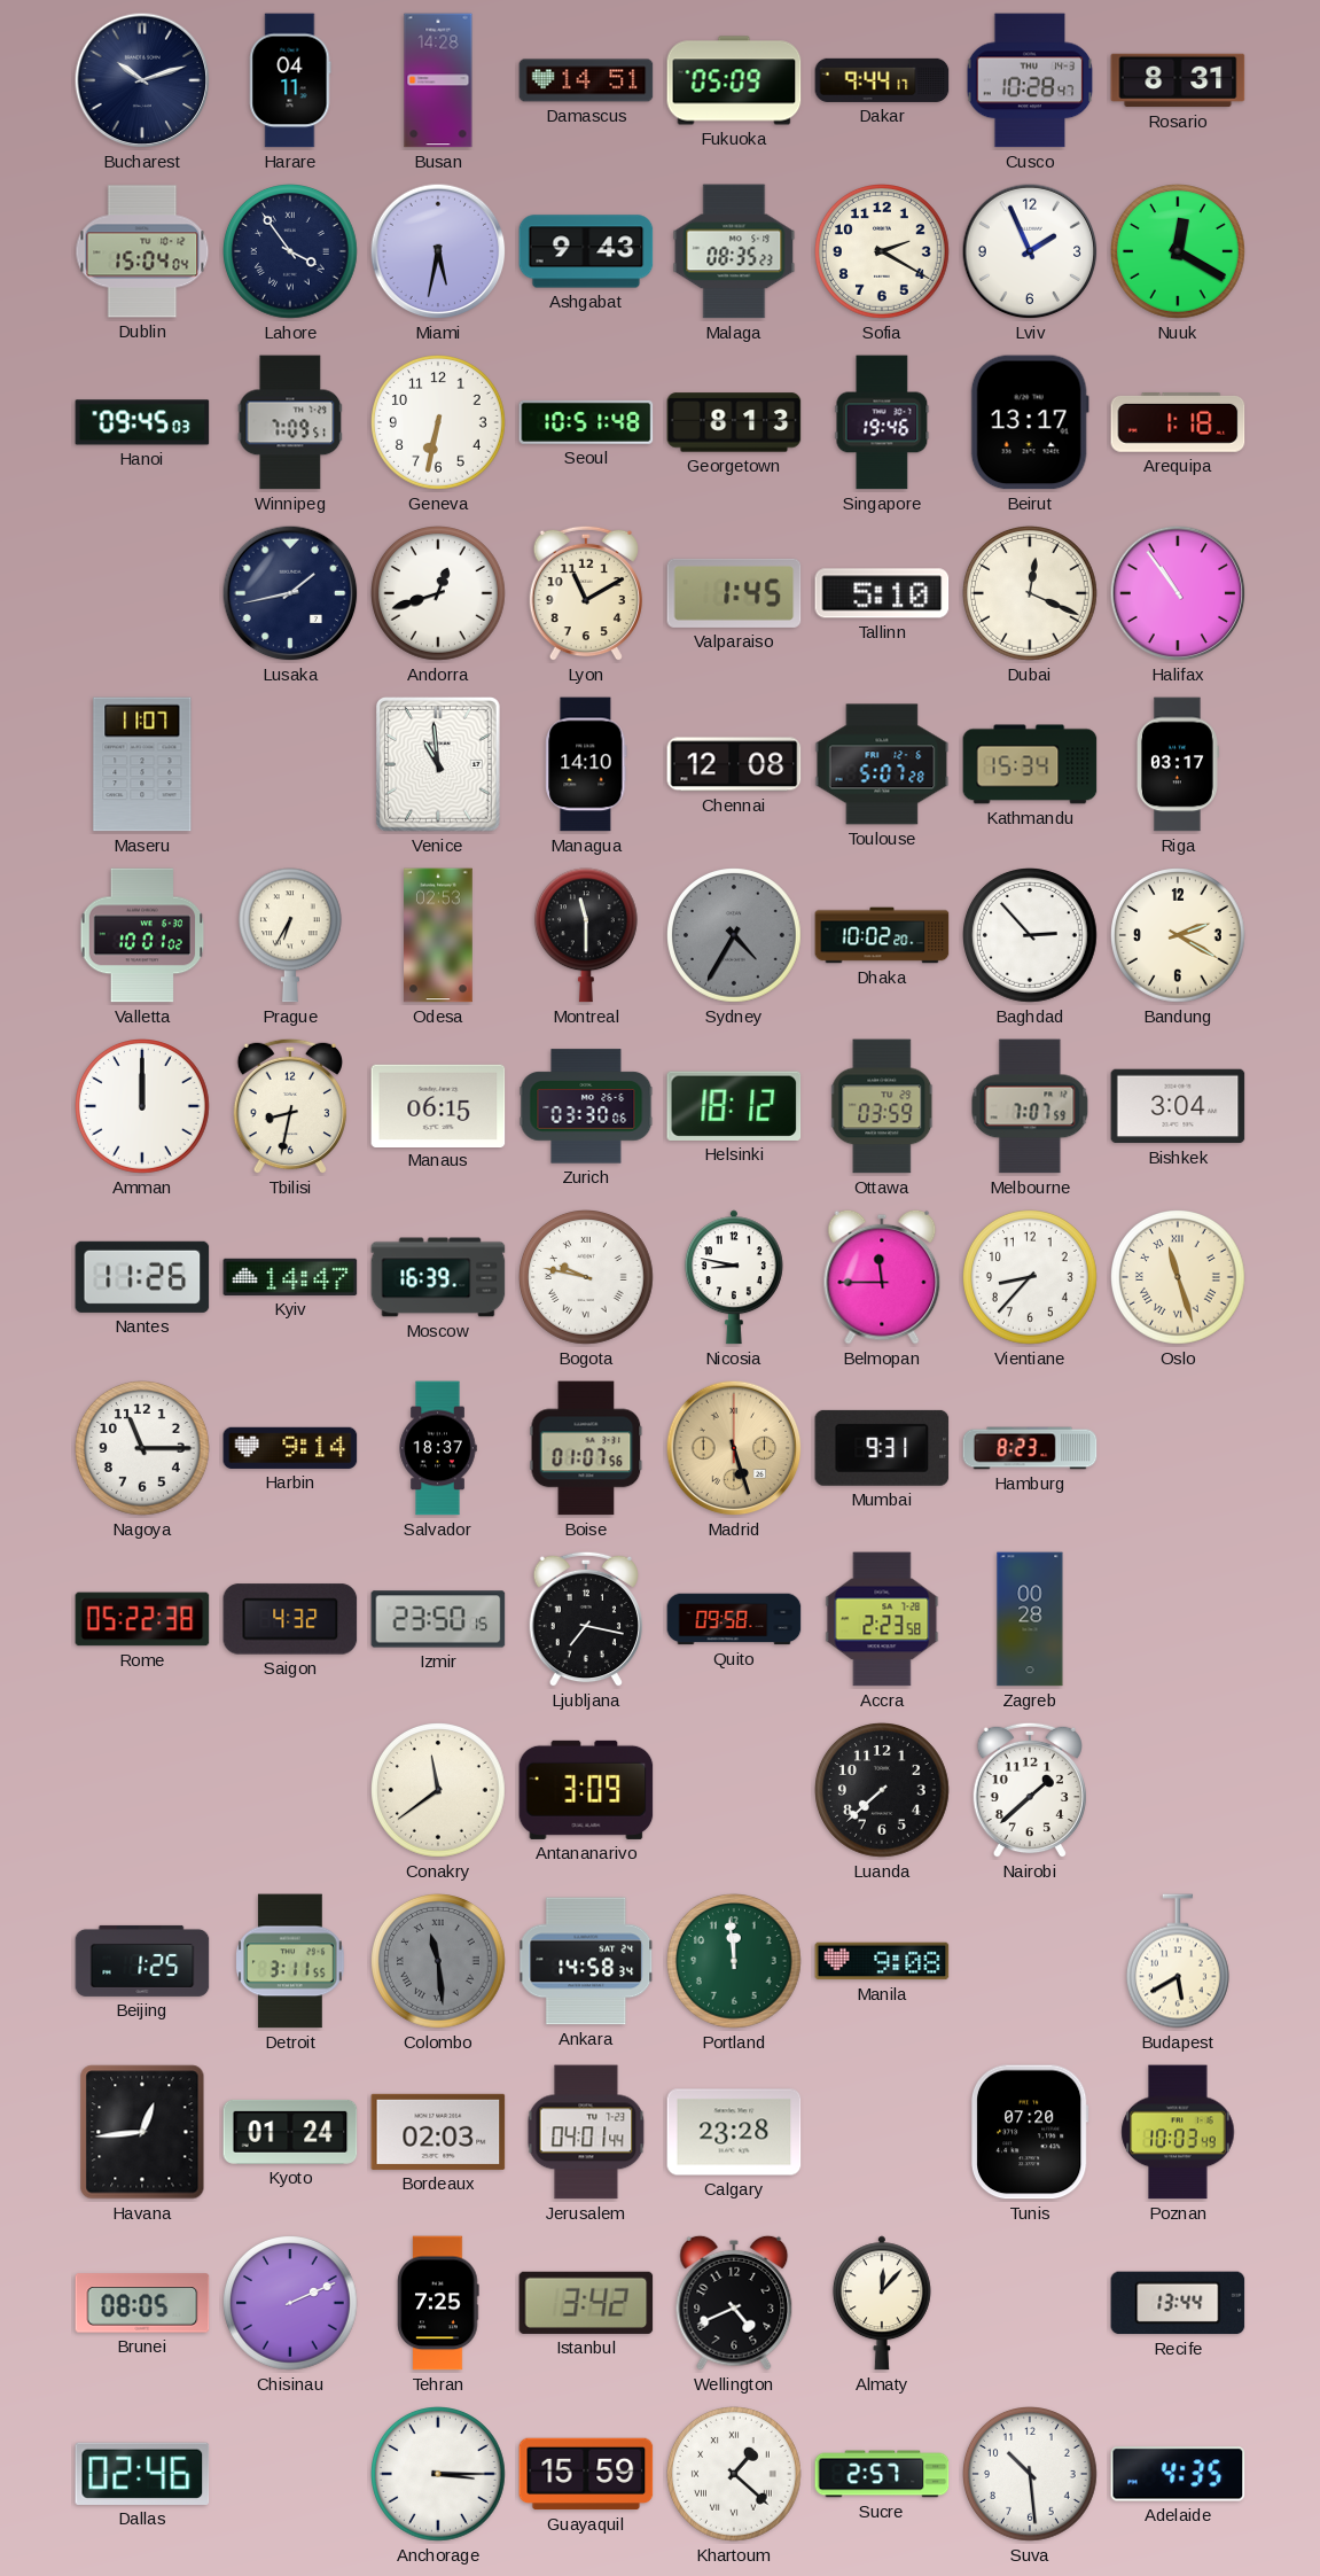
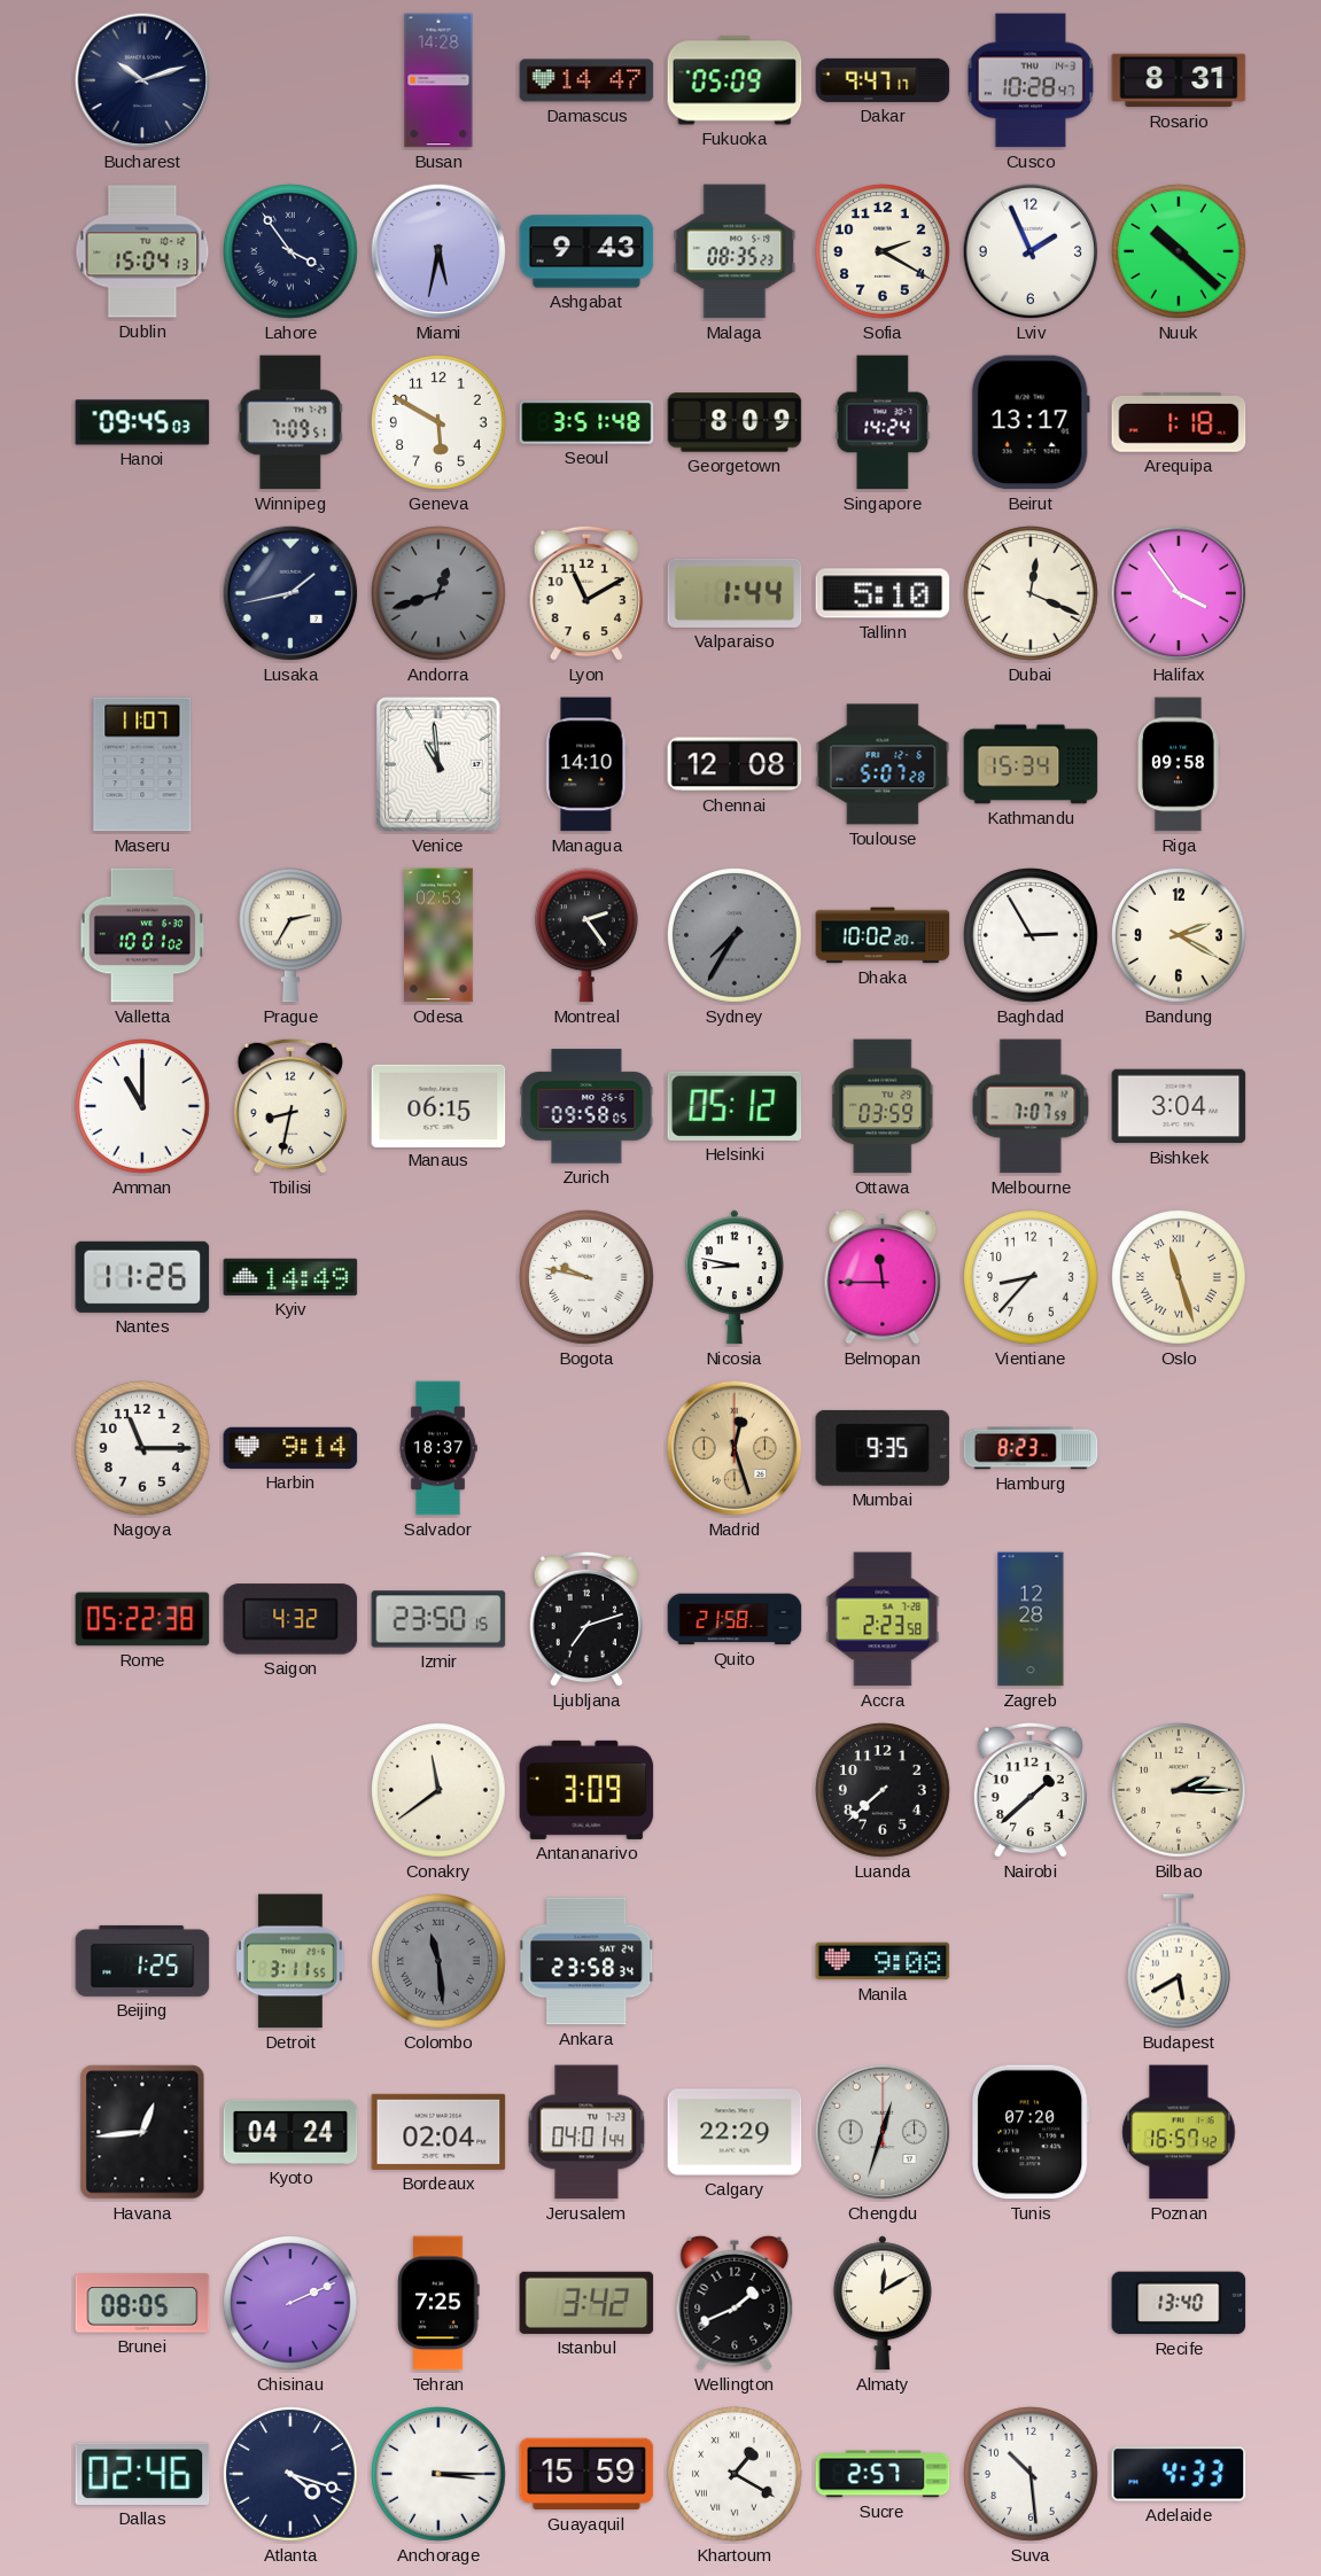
Harare: 04:11 -> none (290, 80)
Damascus: 14:51 -> 14:47 (586, 80)
Dakar: 9:44 -> 9:47 (883, 80)
Dublin: 15:04:04 -> 15:04:13 (142, 251)
Nuuk: 12:20 -> 10:22 (1180, 252)
Geneva: 6:32 -> 5:50 (440, 423)
Seoul: 10:51 -> 3:51 (586, 422)
Georgetown: 8:13 -> 8:09 (735, 422)
Singapore: 19:46 -> 14:24 (883, 422)
Andorra dial: white -> grey (440, 594)
Valparaiso: 1:45 -> 1:44 (735, 593)
Halifax: 10:54 -> 3:54 (1179, 593)
Riga: 03:17 -> 09:58 (1179, 764)
Prague: 6:35 -> 2:35 (290, 935)
Montreal: 11:30 -> 2:24 (586, 935)
Sydney: 4:35 -> 7:35 (736, 936)
Baghdad: 2:53 -> 2:55 (1032, 936)
Amman: 12:00 -> 11:00 (143, 1107)
Zurich: 03:30 -> 09:58 (586, 1106)
Helsinki: 18:12 -> 05:12 (735, 1106)
Kyiv: 14:47 -> 14:49 (290, 1277)
Moscow: 16:39 -> none (438, 1277)
Boise: 01:07 -> none (586, 1448)
Madrid: 5:27 -> 12:27 (735, 1448)
Mumbai: 9:31 -> 9:35 (883, 1448)
Ljubljana: 7:17 -> 7:12 (585, 1619)
Quito: 09:58 -> 21:58 (735, 1619)
Zagreb: 00:28 -> 12:28 (1031, 1619)
Bilbao: none -> 2:15 (1180, 1791)
Ankara: 14:58 -> 23:58 (586, 1961)
Portland: 11:59 -> none (735, 1962)
Kyoto: 01:24 -> 04:24 (290, 2132)
Bordeaux: 02:03 -> 02:04 (438, 2132)
Calgary: 23:28 -> 22:29 (735, 2132)
Chengdu: none -> 12:33 (883, 2132)
Poznan: 10:03 -> 16:57 (1179, 2132)
Wellington: 4:41 -> 1:41 (735, 2303)
Almaty: 12:07 -> 12:10 (883, 2303)
Recife: 13:44 -> 13:40 (1179, 2303)
Atlanta: none -> 4:18 (292, 2475)
Khartoum: 1:22 -> 1:20 (736, 2475)
Adelaide: 4:35 -> 4:33 (1179, 2474)
